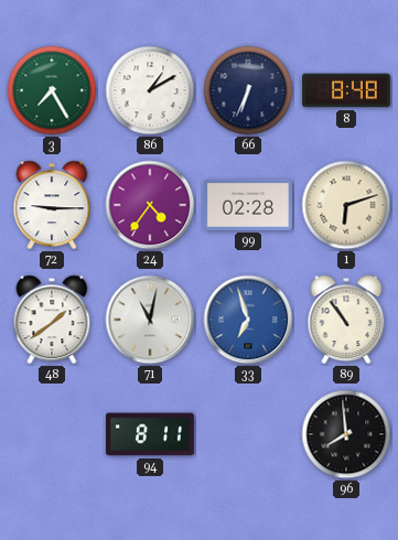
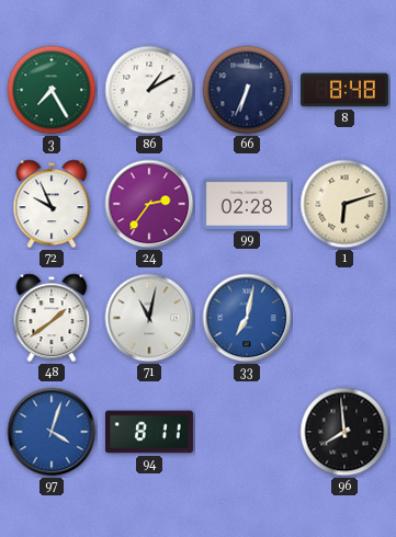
72: 9:15 -> 9:56 (52, 204)
24: 4:36 -> 2:36 (149, 204)
33: 6:57 -> 7:02 (247, 318)
89: 10:54 -> none (346, 320)
97: none -> 4:03 (52, 432)
